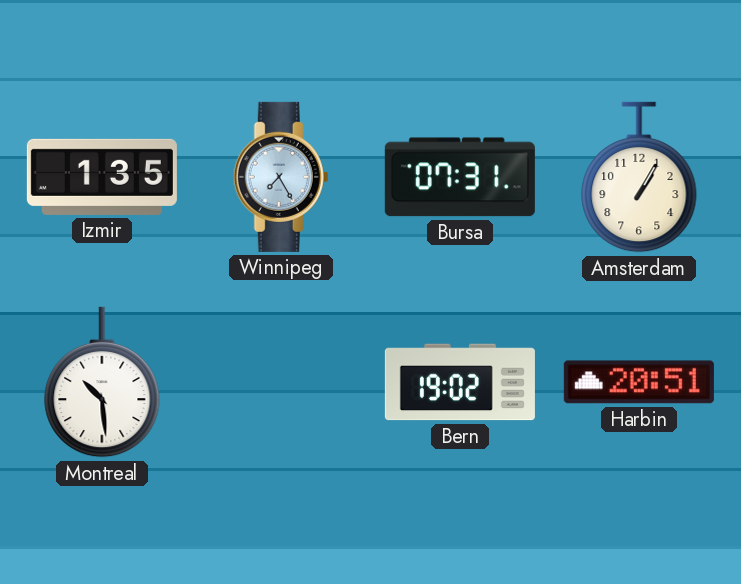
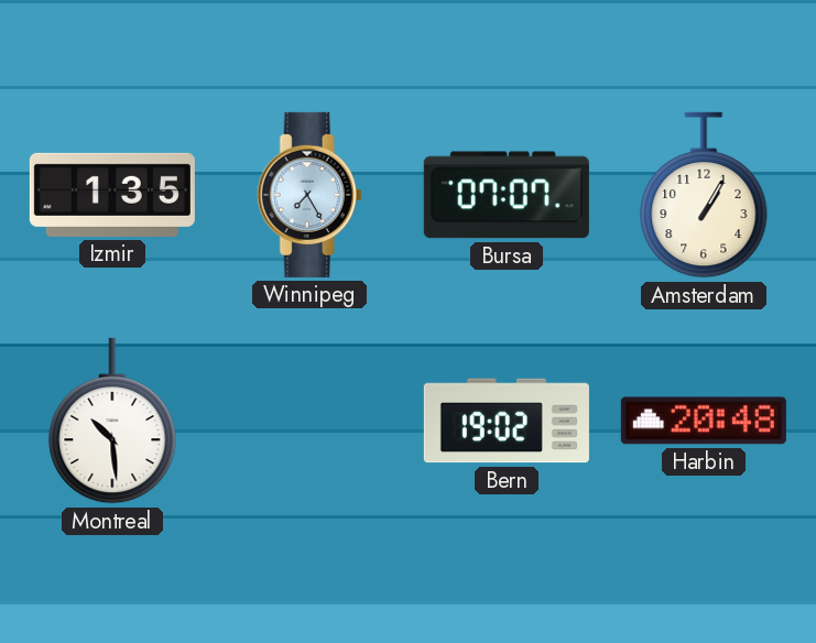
Bursa: 07:31 -> 07:07 (507, 195)
Harbin: 20:51 -> 20:48 (704, 421)
